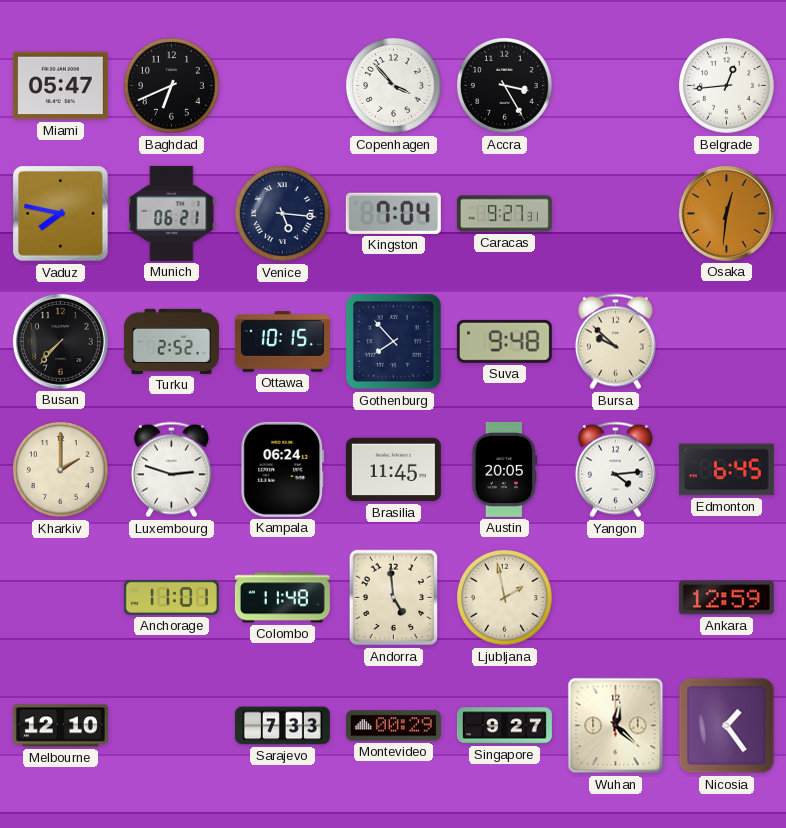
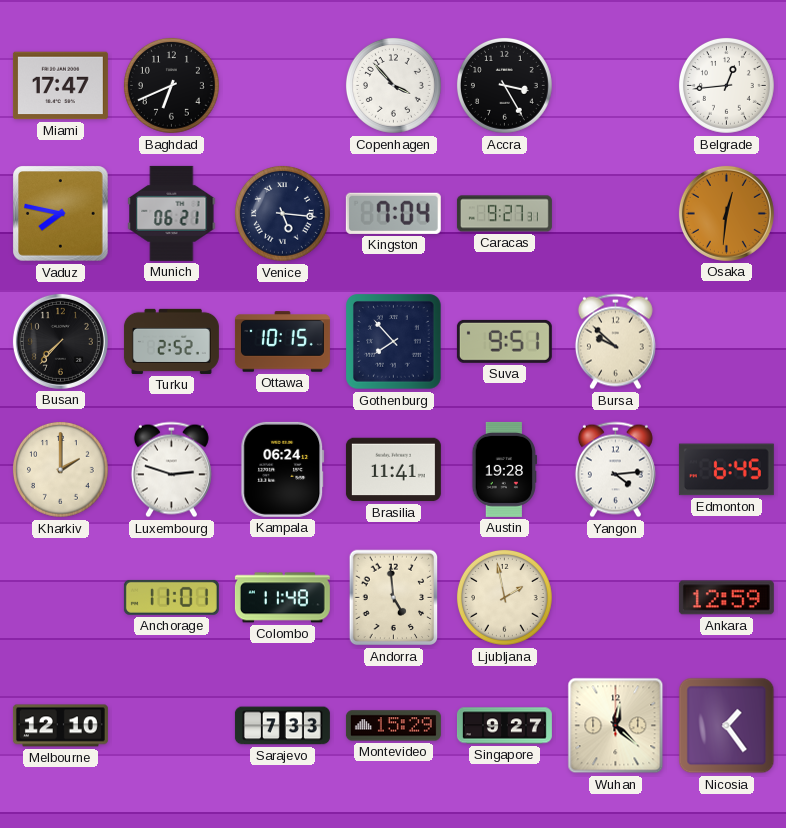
Miami: 05:47 -> 17:47 (60, 86)
Suva: 9:48 -> 9:51 (504, 341)
Brasilia: 11:45 -> 11:41 (393, 470)
Austin: 20:05 -> 19:28 (505, 469)
Montevideo: 00:29 -> 15:29 (393, 726)
